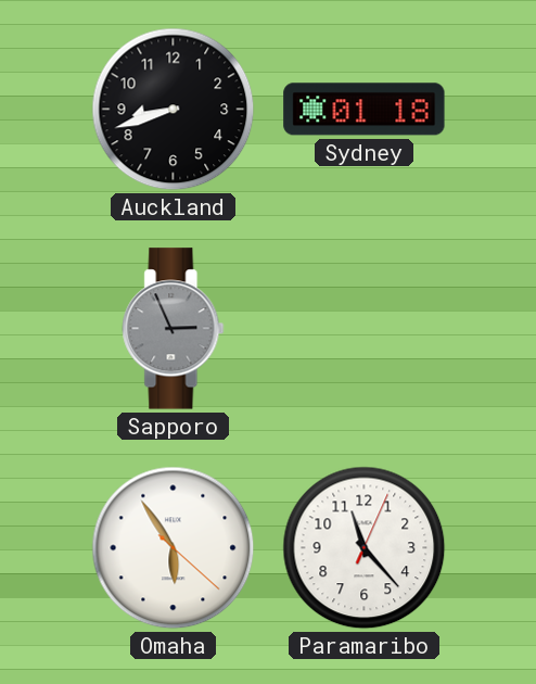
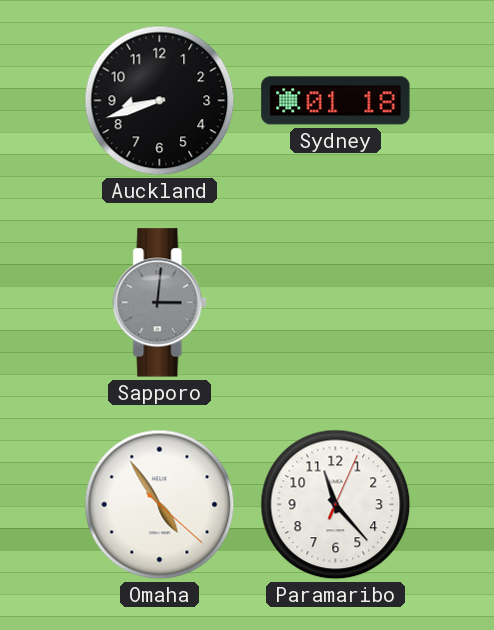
Sapporo: 2:56 -> 3:01 (160, 303)
Omaha: 5:54 -> 4:54 (160, 505)
